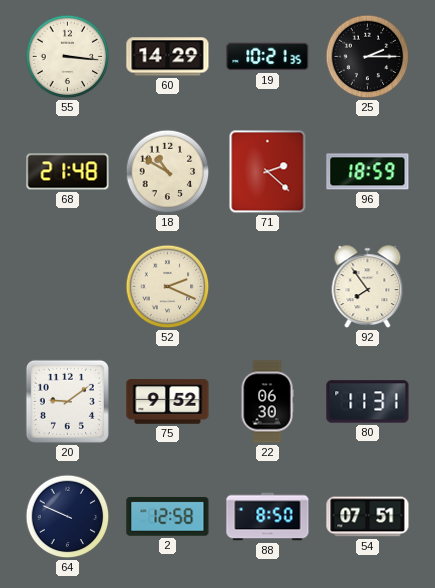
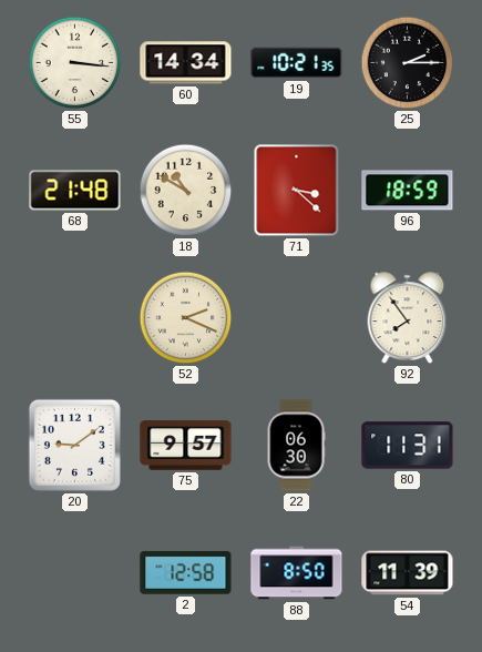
60: 14:29 -> 14:34 (186, 63)
71: 2:22 -> 3:22 (297, 191)
75: 9:52 -> 9:57 (186, 446)
64: 9:49 -> none (68, 517)
54: 07:51 -> 11:39 (408, 573)
